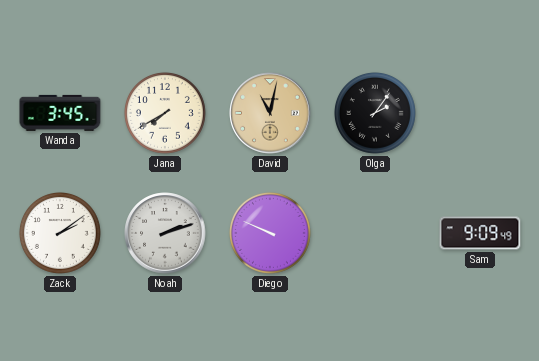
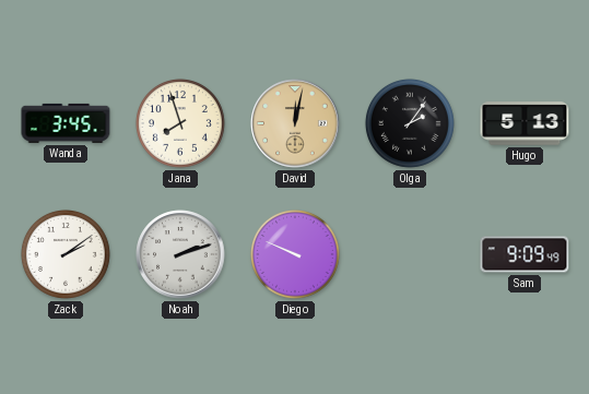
Jana: 7:40 -> 7:57 (180, 123)
David: 11:02 -> 12:02 (295, 123)
Hugo: none -> 5:13 (525, 123)
